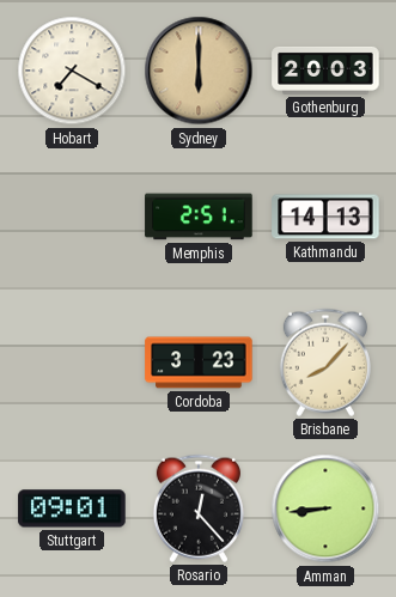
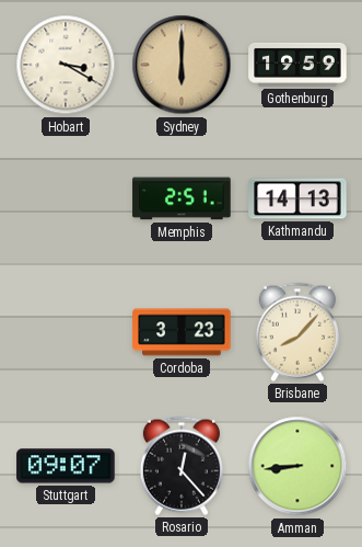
Hobart: 7:20 -> 3:20 (66, 65)
Gothenburg: 20:03 -> 19:59 (297, 65)
Stuttgart: 09:01 -> 09:07 (66, 466)
